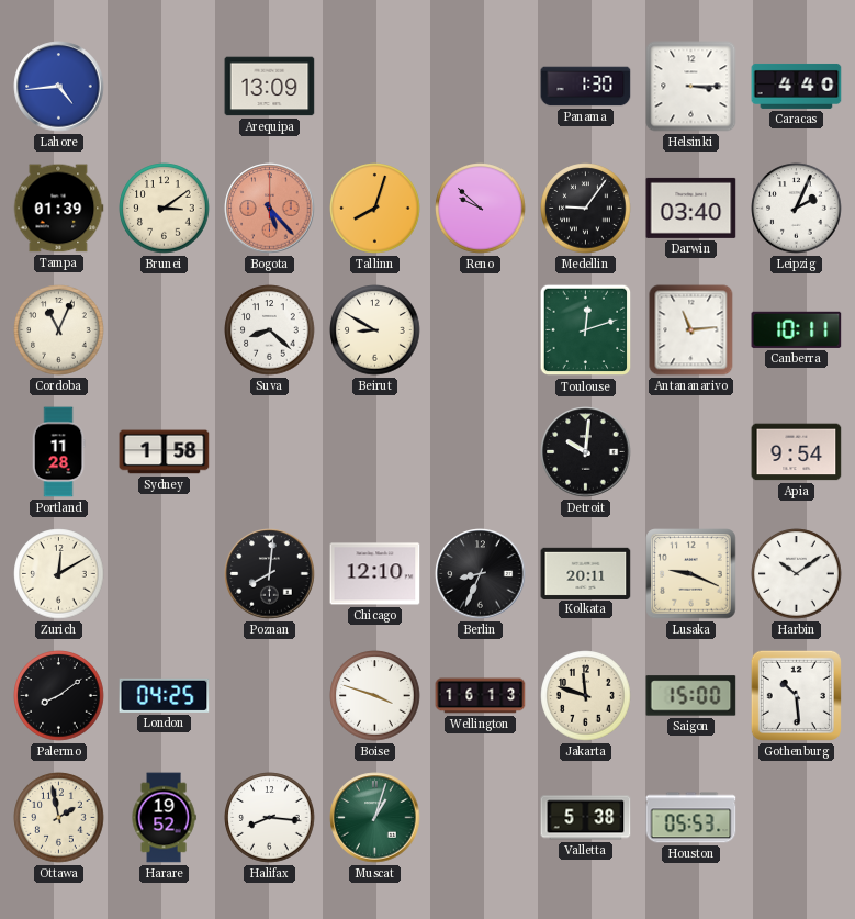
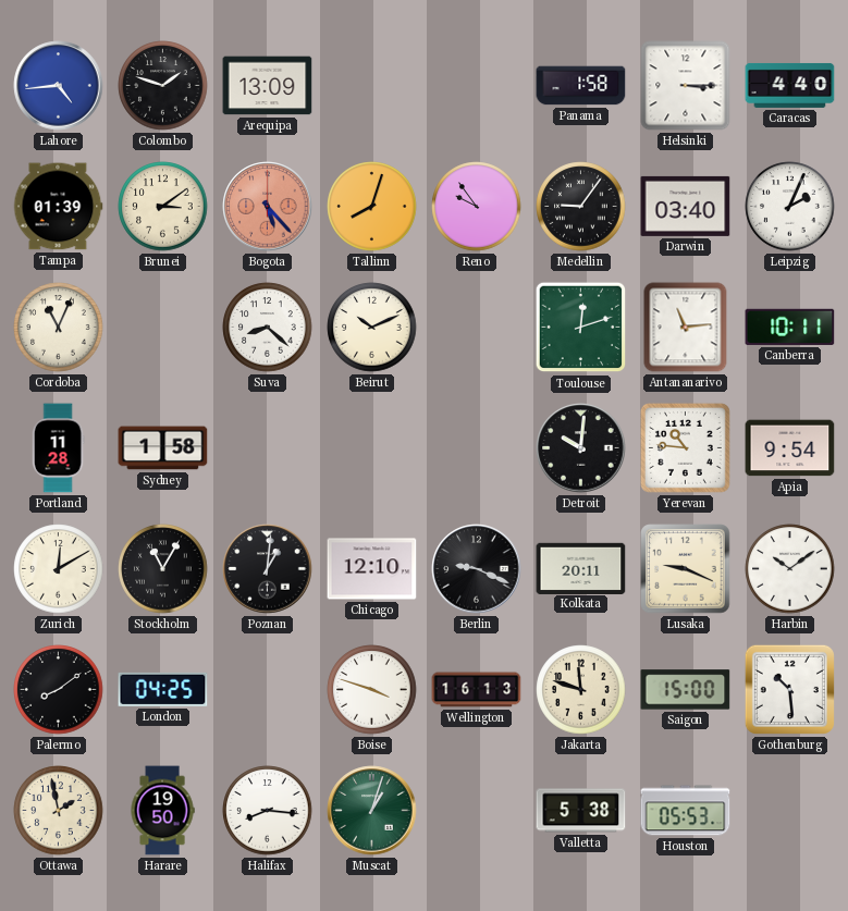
Colombo: none -> 1:48 (163, 86)
Panama: 1:30 -> 1:58 (581, 86)
Reno: 9:52 -> 9:54 (477, 207)
Beirut: 8:50 -> 10:11 (372, 328)
Yerevan: none -> 10:46 (685, 447)
Stockholm: none -> 11:05 (163, 569)
Poznan: 8:01 -> 1:01 (268, 569)
Berlin: 8:34 -> 9:19 (477, 569)
Harare: 19:52 -> 19:50 (162, 811)
